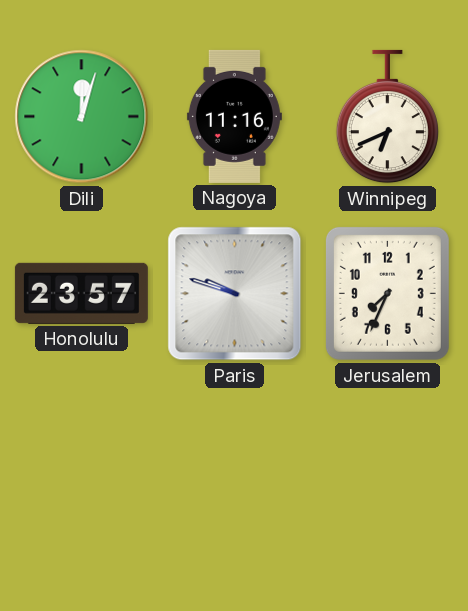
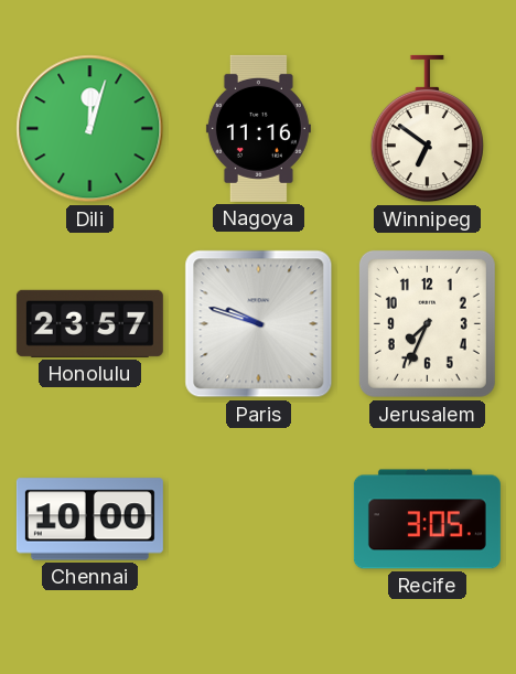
Winnipeg: 6:41 -> 6:51 (427, 129)
Chennai: none -> 10:00 (89, 520)
Recife: none -> 3:05 (427, 520)
